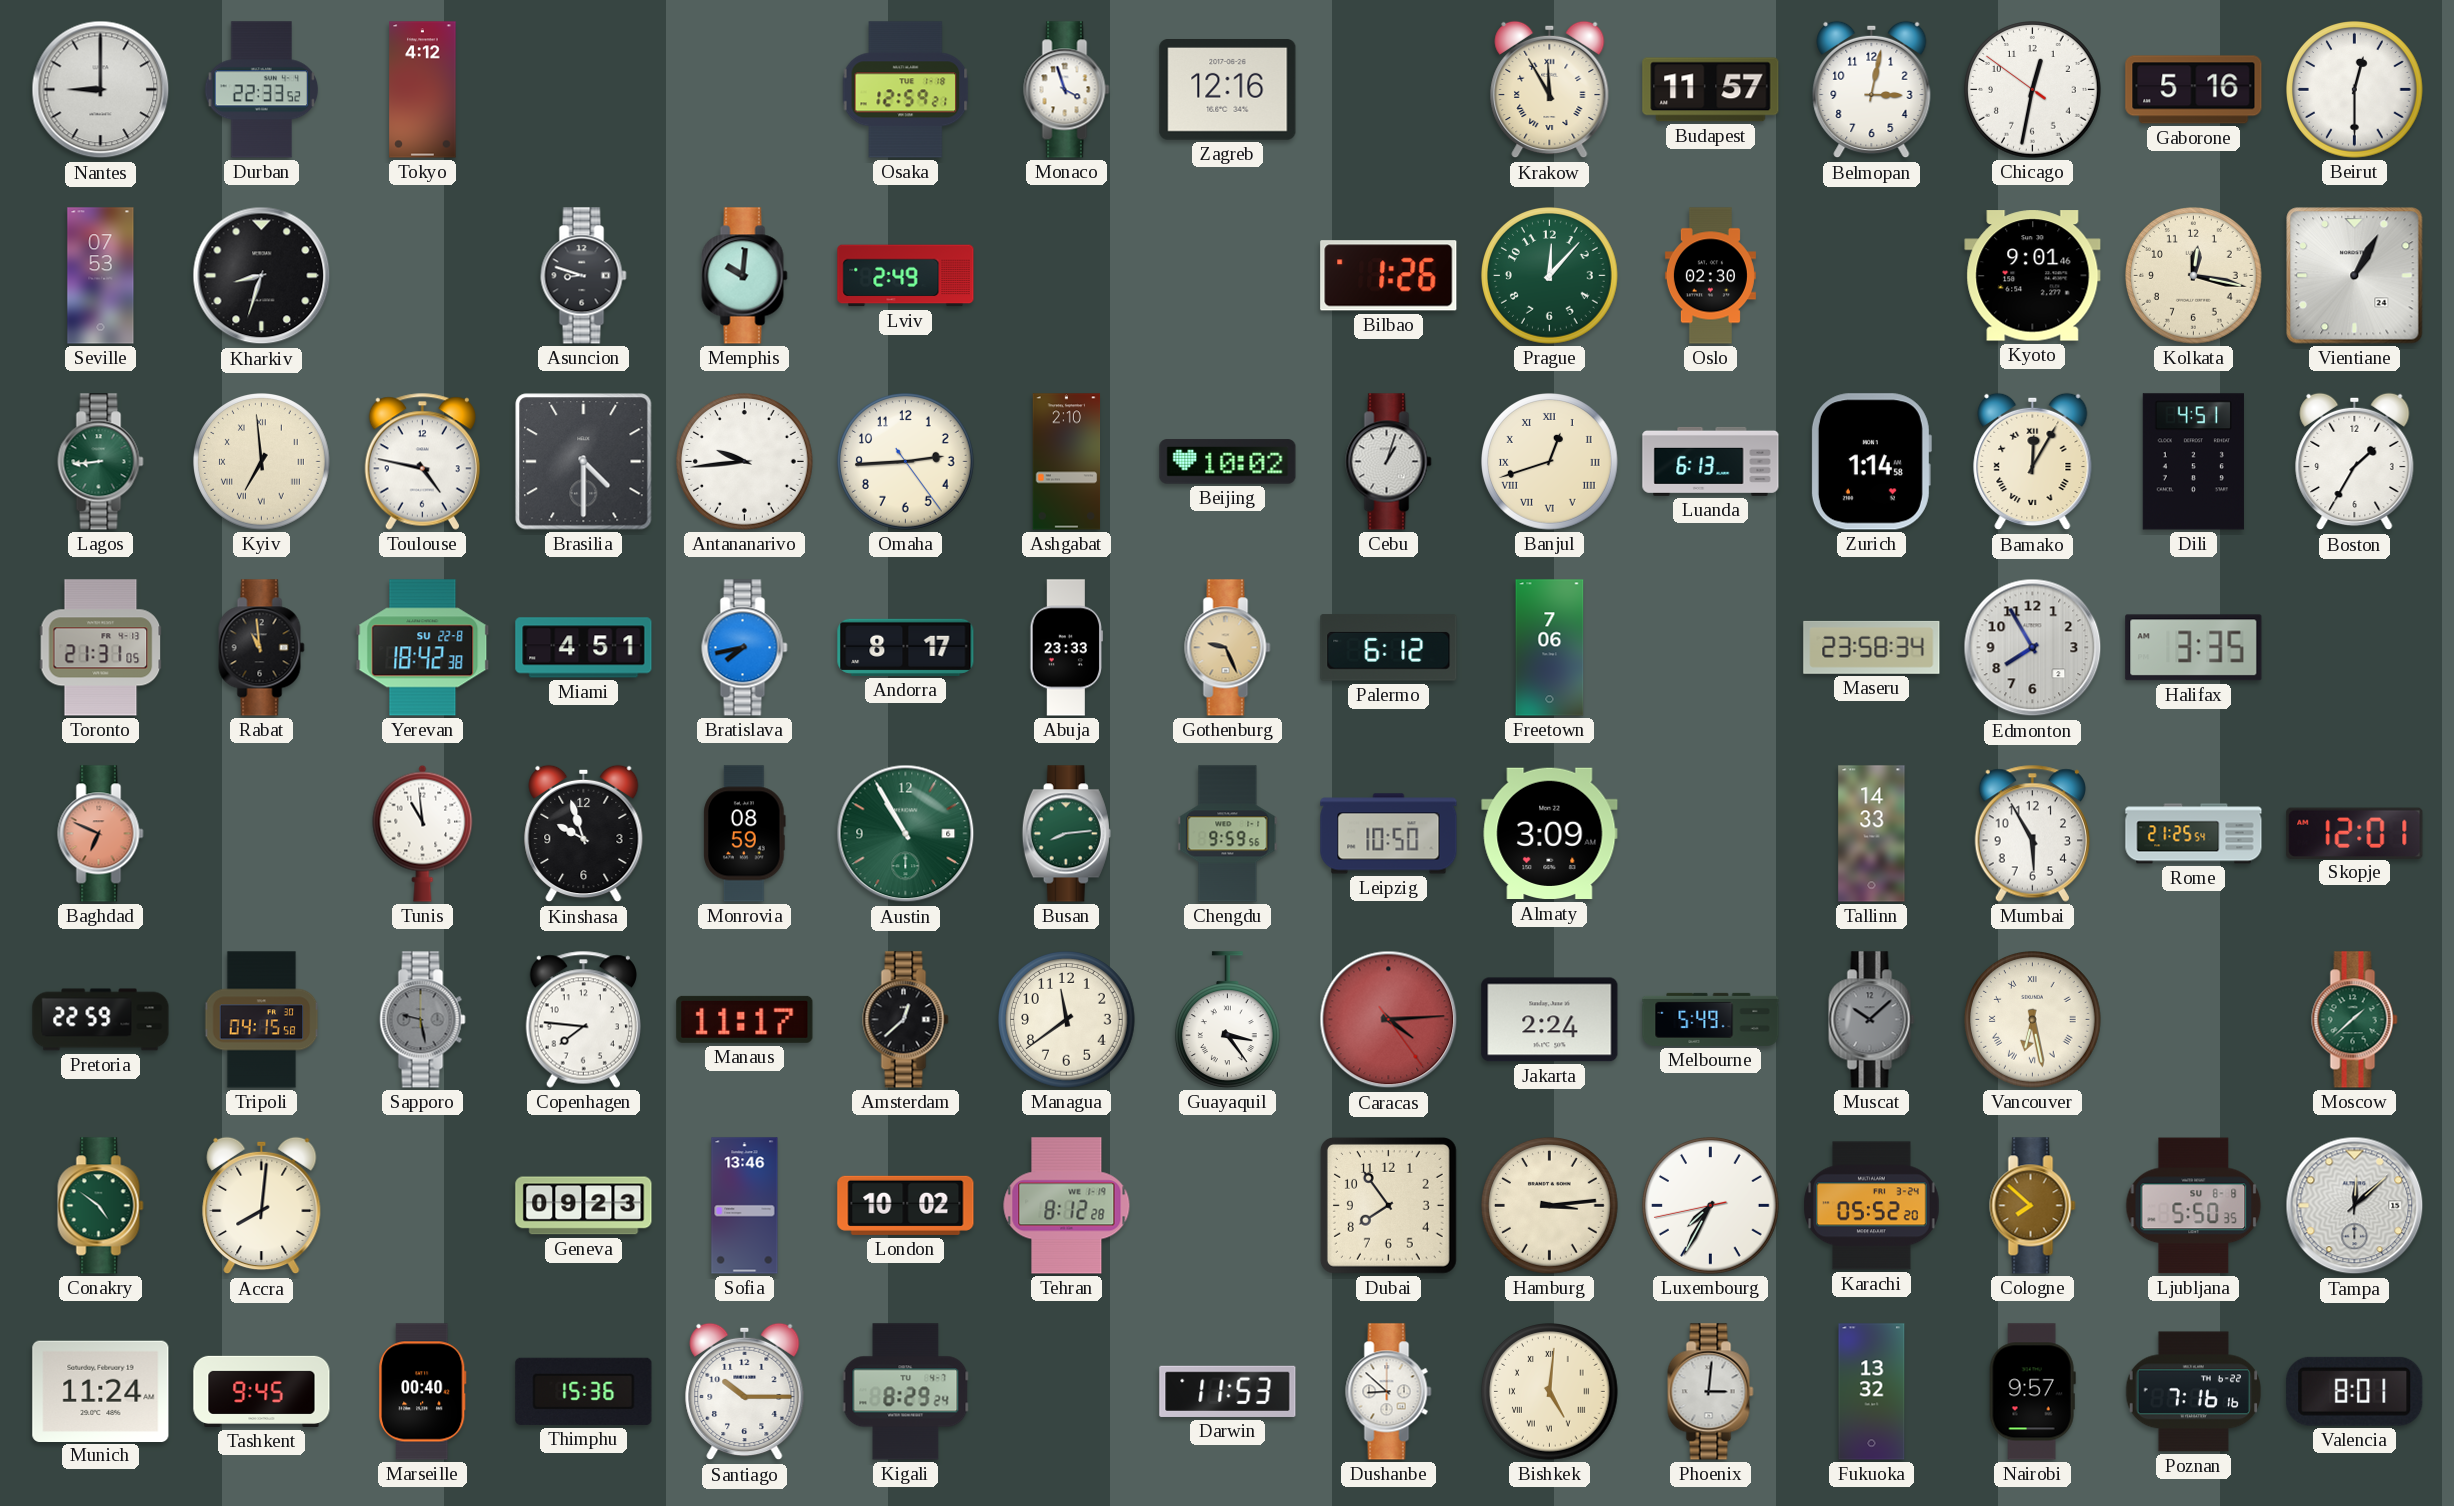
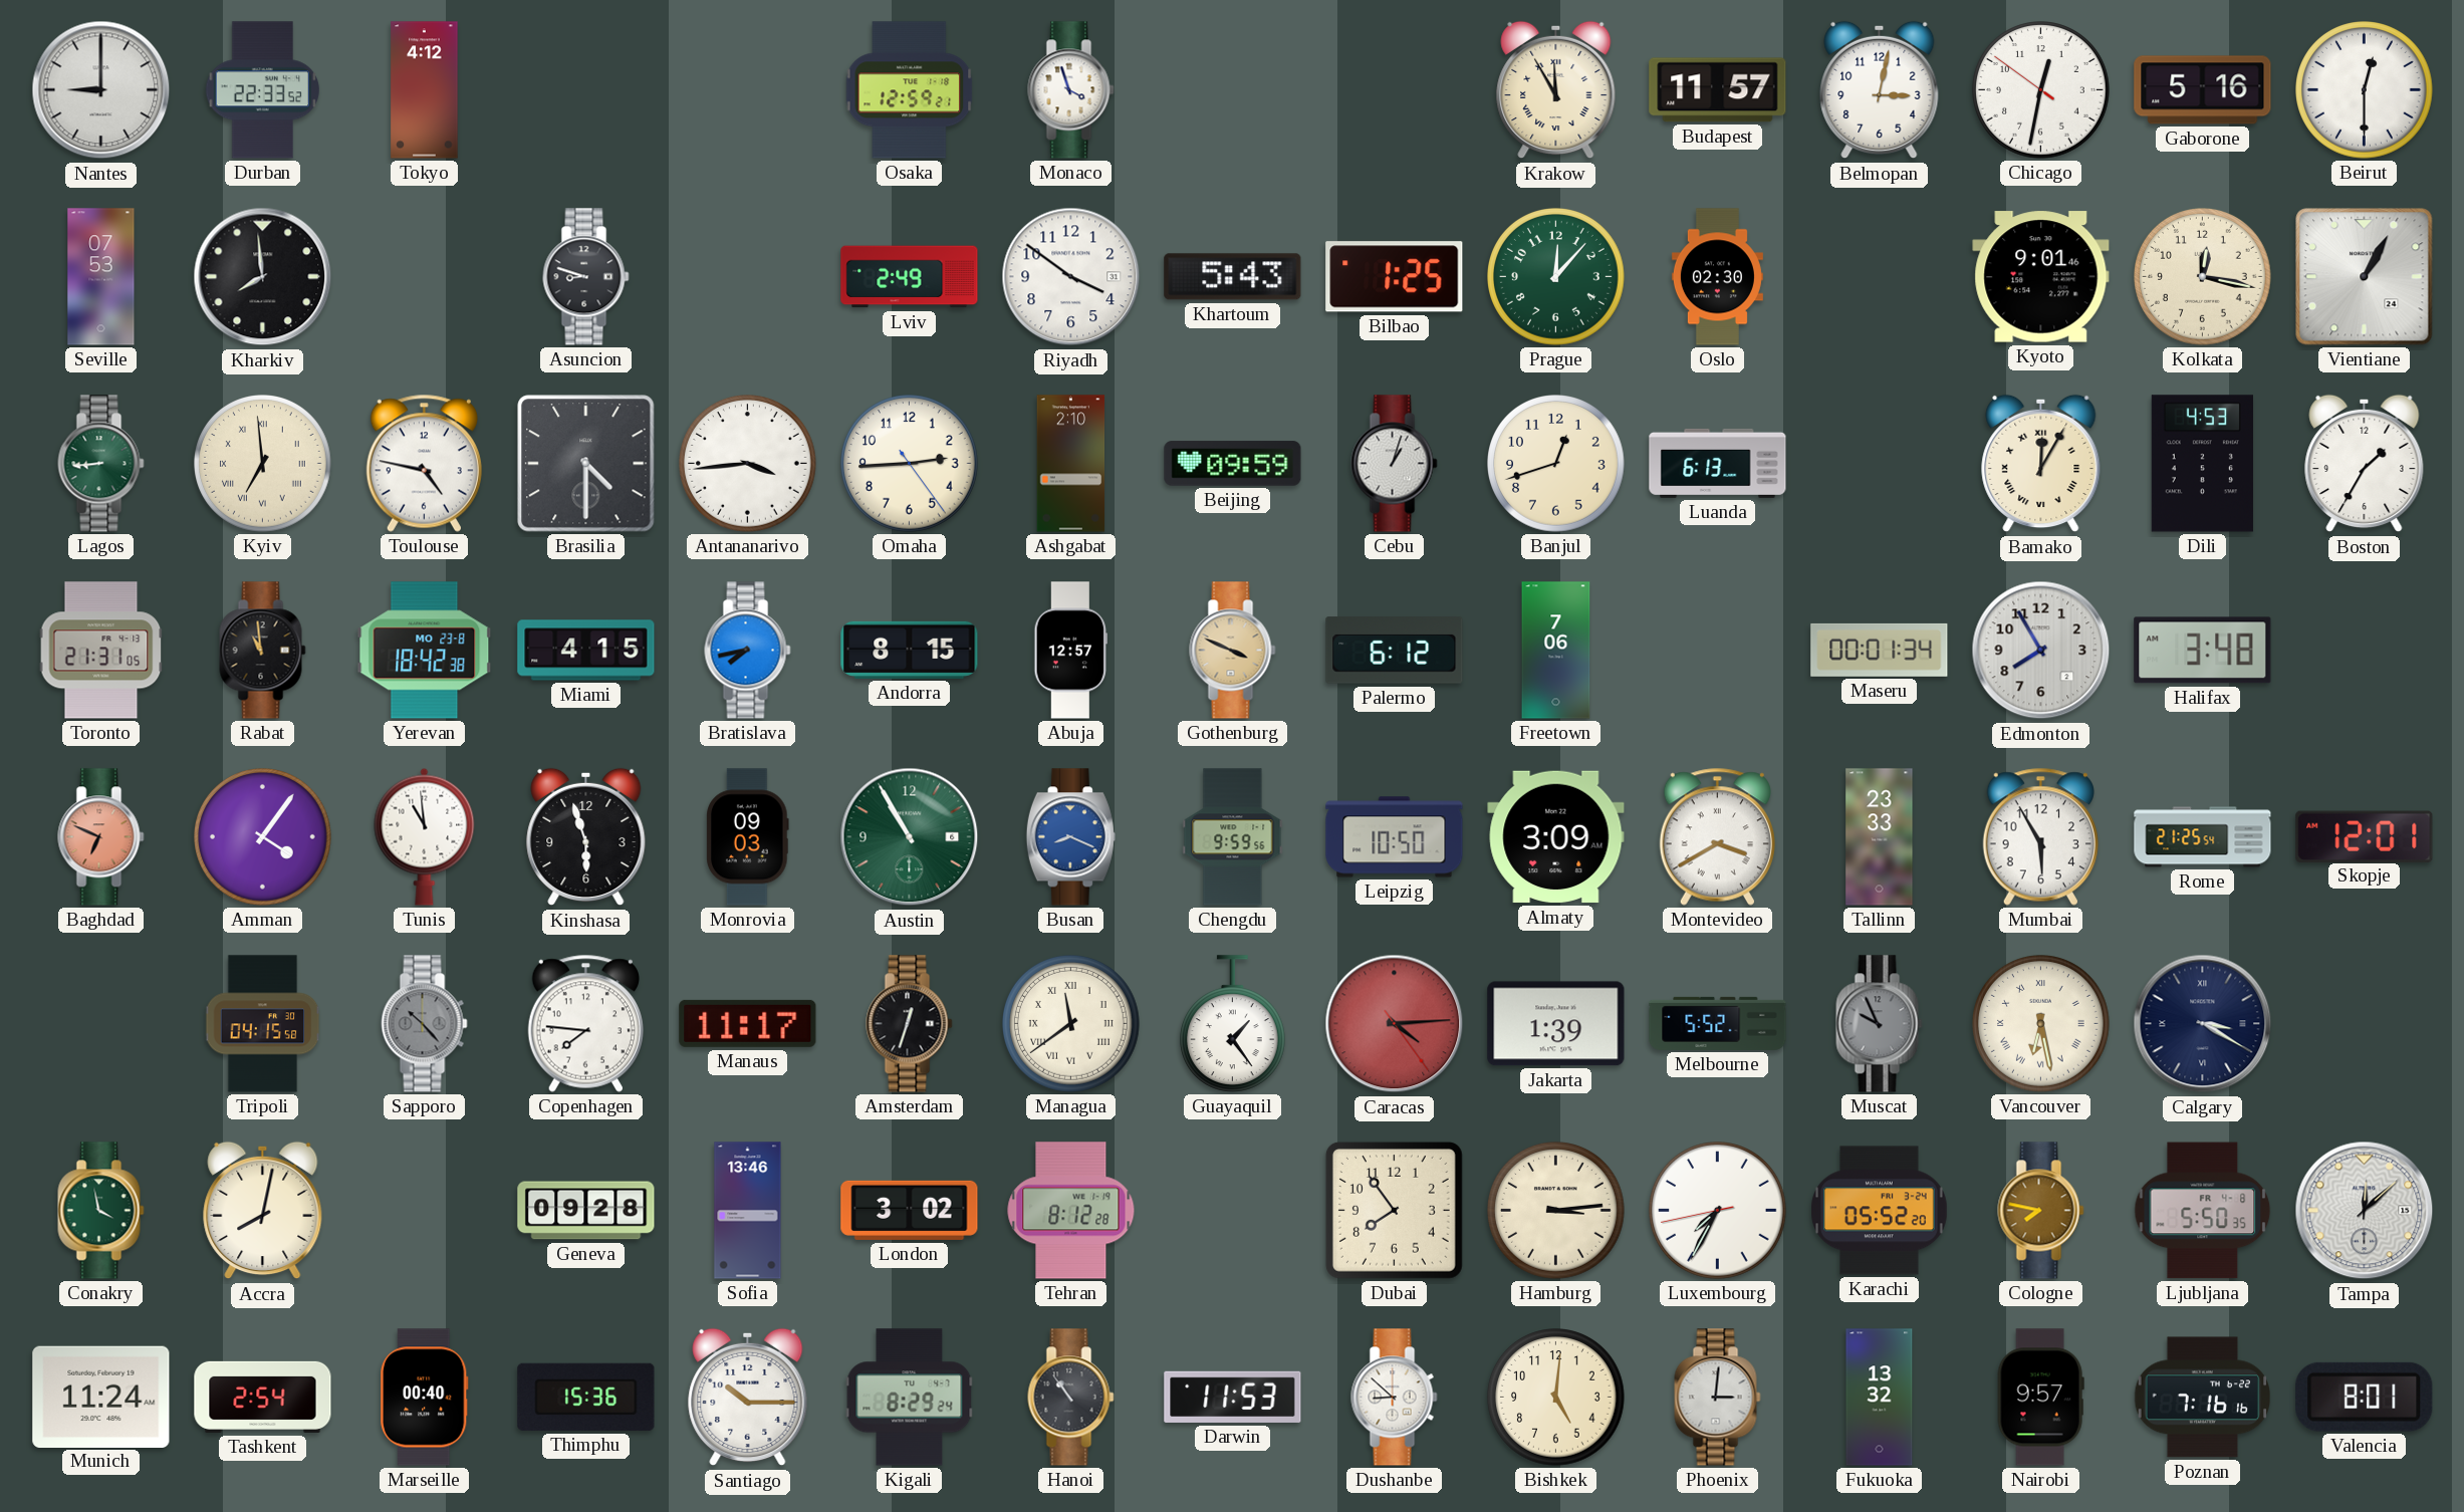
Zagreb: 12:16 -> none (1228, 90)
Kharkiv: 8:33 -> 7:59 (263, 277)
Memphis: 10:01 -> none (745, 276)
Riyadh: none -> 3:51 (1071, 277)
Khartoum: none -> 5:43 (1233, 277)
Bilbao: 1:26 -> 1:25 (1395, 277)
Antananarivo: 9:44 -> 3:44 (748, 464)
Beijing: 10:02 -> 09:59 (1233, 464)
Banjul numerals: Roman -> Arabic (1556, 464)
Zurich: 1:14 -> none (1871, 462)
Dili: 4:51 -> 4:53 (2202, 464)
Yerevan date: SU 22-8 -> MO 23-8 (425, 651)
Miami: 4:51 -> 4:15 (586, 651)
Andorra: 8:17 -> 8:15 (910, 650)
Abuja: 23:33 -> 12:57 (1070, 651)
Gothenburg: 9:26 -> 3:49 (1233, 651)
Maseru: 23:58 -> 00:01 (1880, 650)
Halifax: 3:35 -> 3:48 (2203, 651)
Amman: none -> 4:06 (263, 837)
Kinshasa: 9:57 -> 5:57 (586, 837)
Monrovia: 08:59 -> 09:03 (748, 837)
Busan: 8:14 -> 8:19 (1070, 837)
Busan dial: green -> blue (1070, 837)
Montevideo: none -> 3:40 (1717, 836)
Tallinn: 14:33 -> 23:33 (1880, 837)
Pretoria: 22:59 -> none (101, 1020)
Sapporo: 9:28 -> 10:23 (425, 1024)
Amsterdam: 12:38 -> 12:33 (910, 1024)
Managua numerals: Arabic -> Roman (1071, 1024)
Guayaquil: 3:24 -> 1:24 (1232, 1024)
Jakarta: 2:24 -> 1:39 (1556, 1024)
Melbourne: 5:49 -> 5:52 (1718, 1023)
Muscat: 10:08 -> 9:56 (1880, 1024)
Calgary: none -> 3:20 (2203, 1024)
Moscow: 1:38 -> none (2355, 1020)
Conakry: 4:51 -> 3:58 (101, 1211)
Accra: 8:01 -> 8:02 (263, 1211)
Geneva: 09:23 -> 09:28 (586, 1211)
London: 10:02 -> 3:02 (910, 1210)
Cologne: 7:52 -> 7:47 (2041, 1211)
Ljubljana date: SU 8-8 -> FR 4-8 (2203, 1211)
Tashkent: 9:45 -> 2:54 (263, 1397)
Hanoi: none -> 10:54 (1071, 1398)
Bishkek numerals: Roman -> Arabic (1556, 1398)
